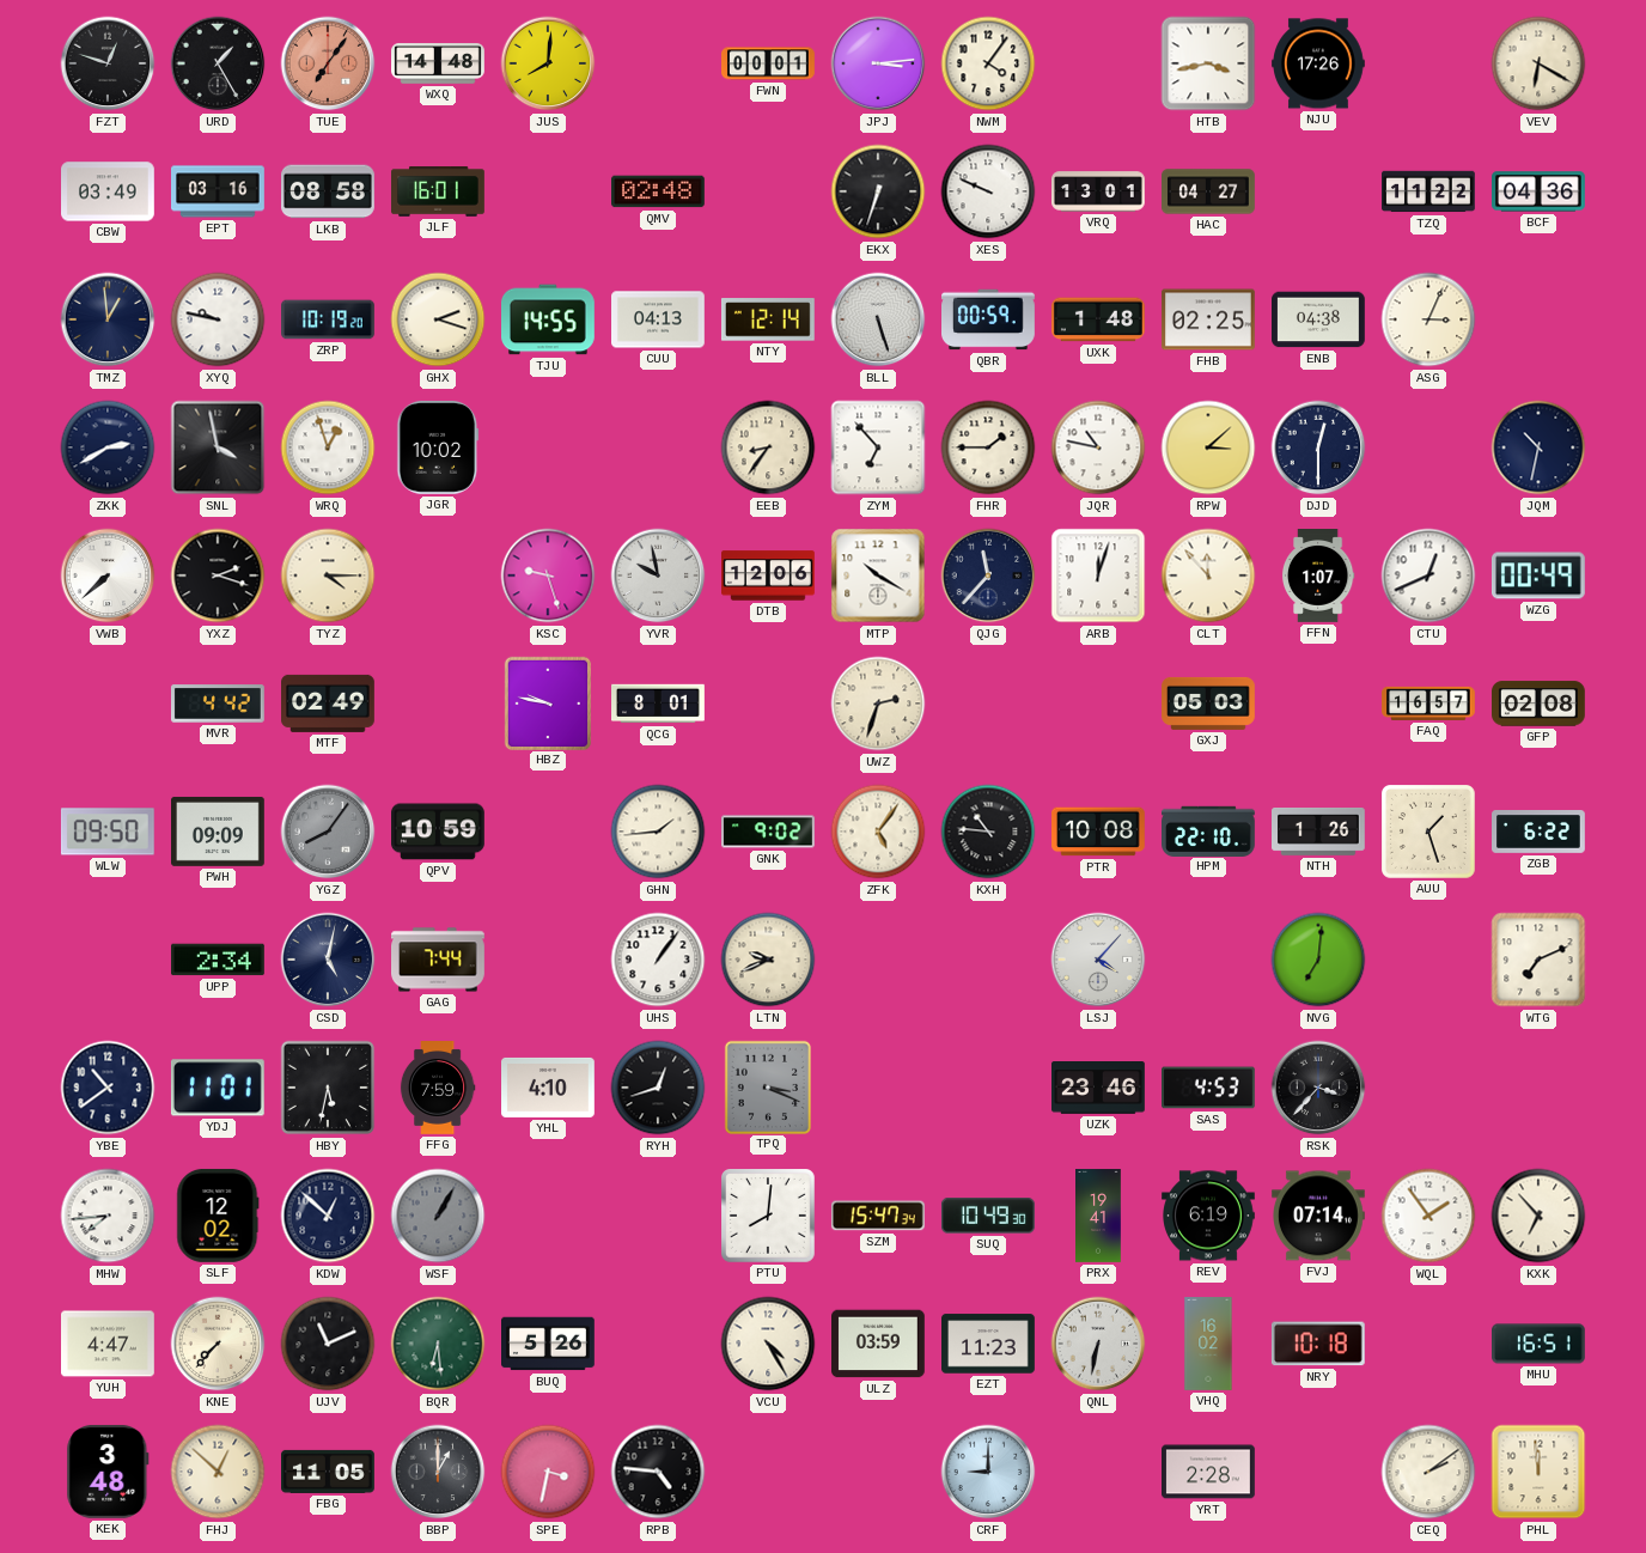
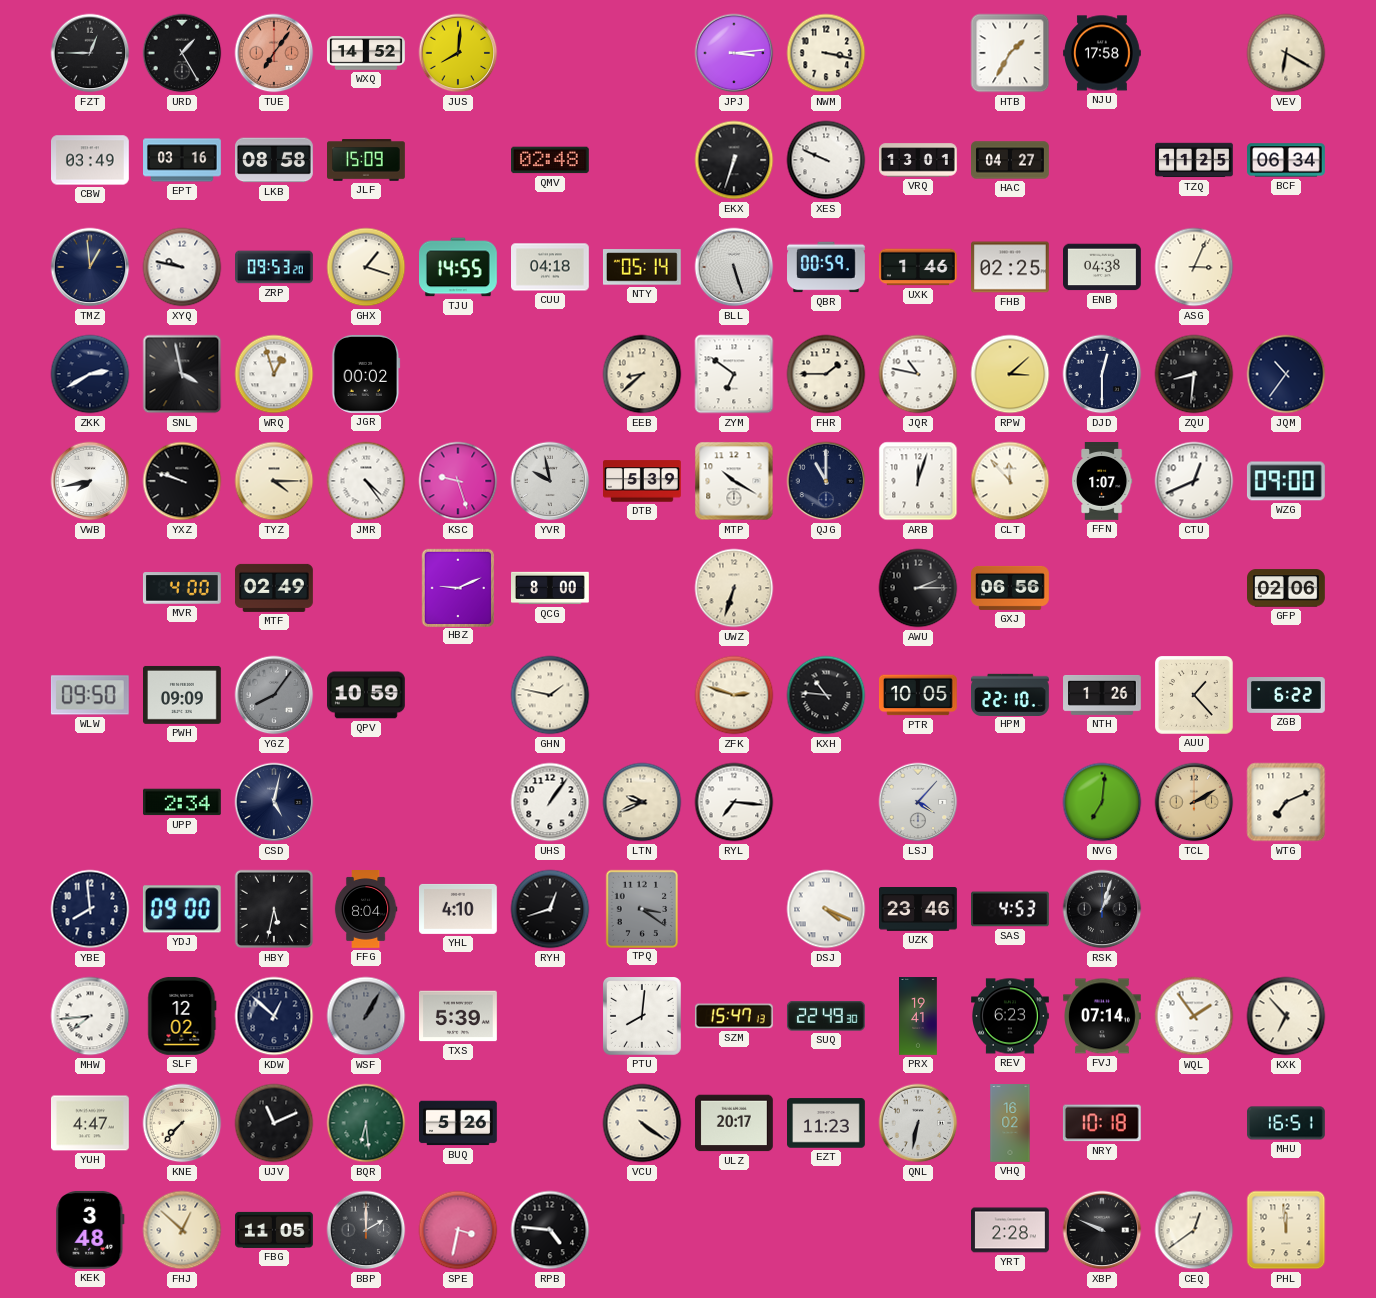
FZT: 12:48 -> 12:45 (90, 53)
WXQ: 14:48 -> 14:52 (367, 53)
FWN: 00:01 -> none (769, 63)
NWM: 4:06 -> 3:17 (826, 53)
HTB: 3:43 -> 1:35 (1010, 53)
NJU: 17:26 -> 17:58 (1103, 53)
JLF: 16:01 -> 15:09 (367, 160)
TZQ: 11:22 -> 11:25 (1195, 160)
BCF: 04:36 -> 06:34 (1287, 160)
ZRP: 10:19 -> 09:53 (275, 267)
GHX: 2:18 -> 1:18 (366, 267)
CUU: 04:13 -> 04:18 (551, 267)
NTY: 12:14 -> 05:14 (642, 267)
UXK: 1:48 -> 1:46 (919, 267)
JGR: 10:02 -> 00:02 (366, 374)
EEB: 8:36 -> 8:38 (642, 374)
ZYM: 6:53 -> 6:51 (734, 374)
ZQU: none -> 8:31 (1194, 374)
JQM: 10:32 -> 10:36 (1286, 374)
VWB: 7:38 -> 7:43 (90, 481)
YXZ: 2:18 -> 9:48 (182, 481)
JMR: none -> 4:24 (366, 481)
DTB: 12:06 -> 5:39 (643, 481)
QJG: 11:37 -> 11:00 (826, 481)
WZG: 00:49 -> 09:00 (1286, 481)
MVR: 4:42 -> 4:00 (182, 588)
HBZ: 9:47 -> 9:11 (457, 587)
QCG: 8:01 -> 8:00 (551, 588)
UWZ: 2:33 -> 6:33 (734, 588)
AWU: none -> 2:15 (918, 588)
GXJ: 05:03 -> 06:56 (1011, 588)
FAQ: 16:57 -> none (1428, 704)
GFP: 02:08 -> 02:06 (1287, 588)
GHN: 1:44 -> 1:47 (550, 695)
GNK: 9:02 -> none (769, 832)
ZFK: 5:06 -> 2:48 (734, 695)
PTR: 10:08 -> 10:05 (919, 695)
AUU: 1:27 -> 1:23 (1195, 696)
GAG: 7:44 -> none (439, 960)
RYL: none -> 7:16 (734, 802)
TCL: none -> 2:10 (1194, 802)
YBE: 10:39 -> 7:59 (90, 909)
YDJ: 11:01 -> 09:00 (182, 909)
FFG: 7:59 -> 8:04 (366, 910)
TPQ: 3:19 -> 3:21 (641, 908)
DSJ: none -> 4:19 (826, 909)
RSK: 3:37 -> 1:03 (1102, 909)
TXS: none -> 5:39 (459, 1016)
SZM: 15:47:34 -> 15:47:13 (734, 1016)
SUQ: 10:49 -> 22:49 (826, 1016)
REV: 6:19 -> 6:23 (1011, 1016)
VCU: 4:25 -> 4:21 (642, 1123)
ULZ: 03:59 -> 20:17 (735, 1123)
BBP: 1:00 -> 2:00 (366, 1230)
CRF: 9:00 -> none (988, 1472)
XBP: none -> 9:49 (1102, 1230)
CEQ: 2:09 -> 12:39 (1194, 1230)
